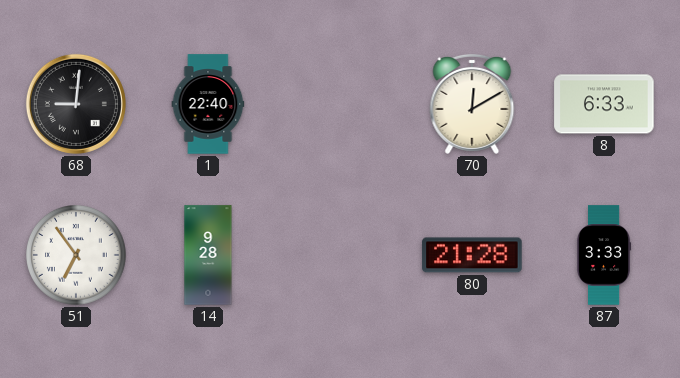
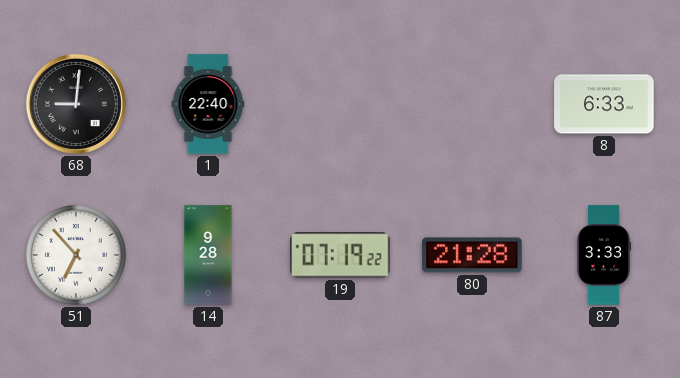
70: 12:10 -> none (472, 104)
51: 6:54 -> 6:53 (77, 256)
19: none -> 07:19 (340, 255)
